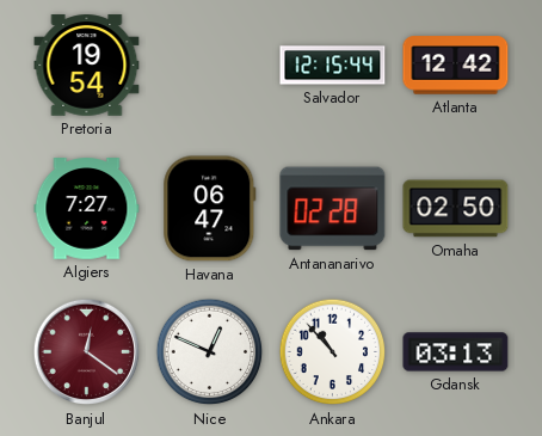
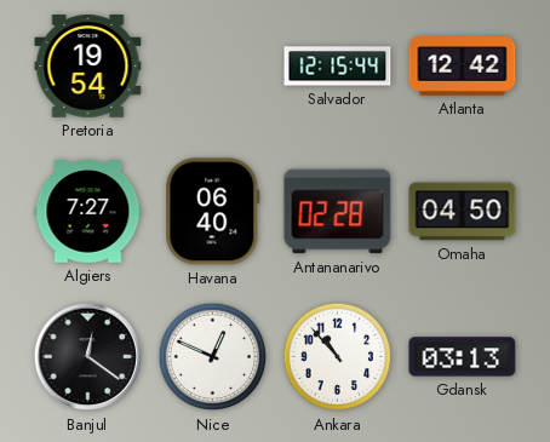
Havana: 06:47 -> 06:40 (213, 212)
Omaha: 02:50 -> 04:50 (463, 212)
Banjul dial: burgundy -> black (88, 357)
